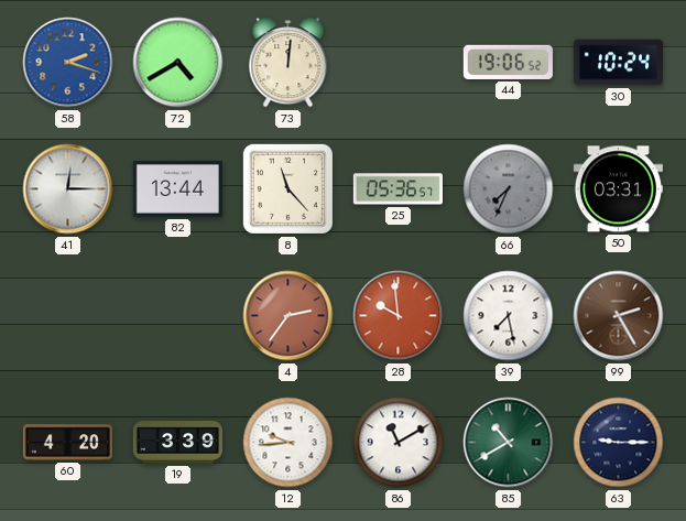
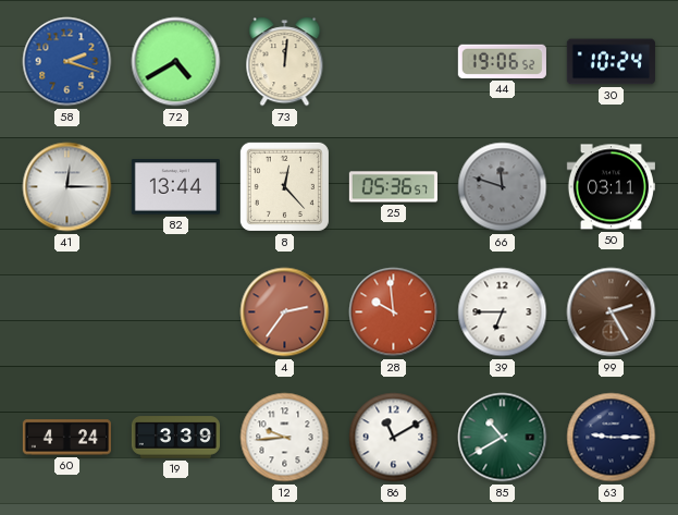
8: 11:23 -> 12:23 (284, 186)
66: 7:34 -> 11:48 (503, 187)
50: 03:31 -> 03:11 (611, 187)
39: 7:28 -> 6:45 (503, 312)
60: 4:20 -> 4:24 (66, 438)
